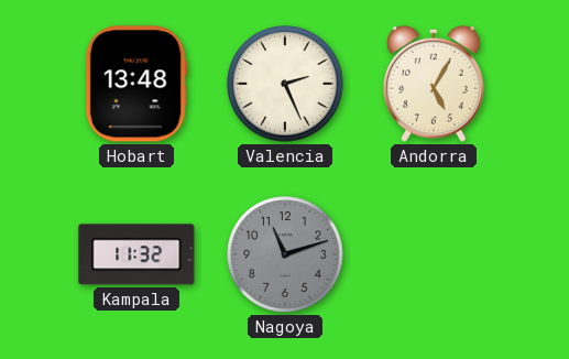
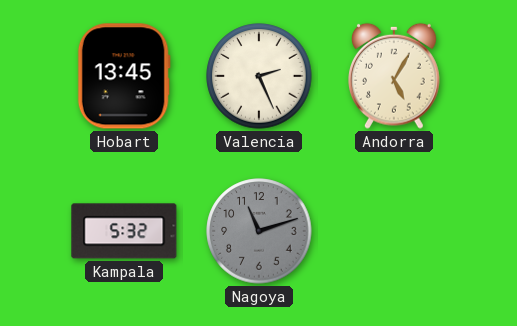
Hobart: 13:48 -> 13:45 (124, 76)
Kampala: 11:32 -> 5:32 (124, 231)
